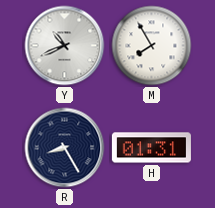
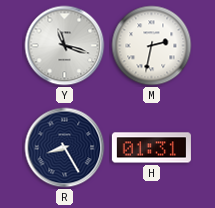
Y: 10:41 -> 11:18 (65, 46)
M: 7:55 -> 2:32 (152, 46)
